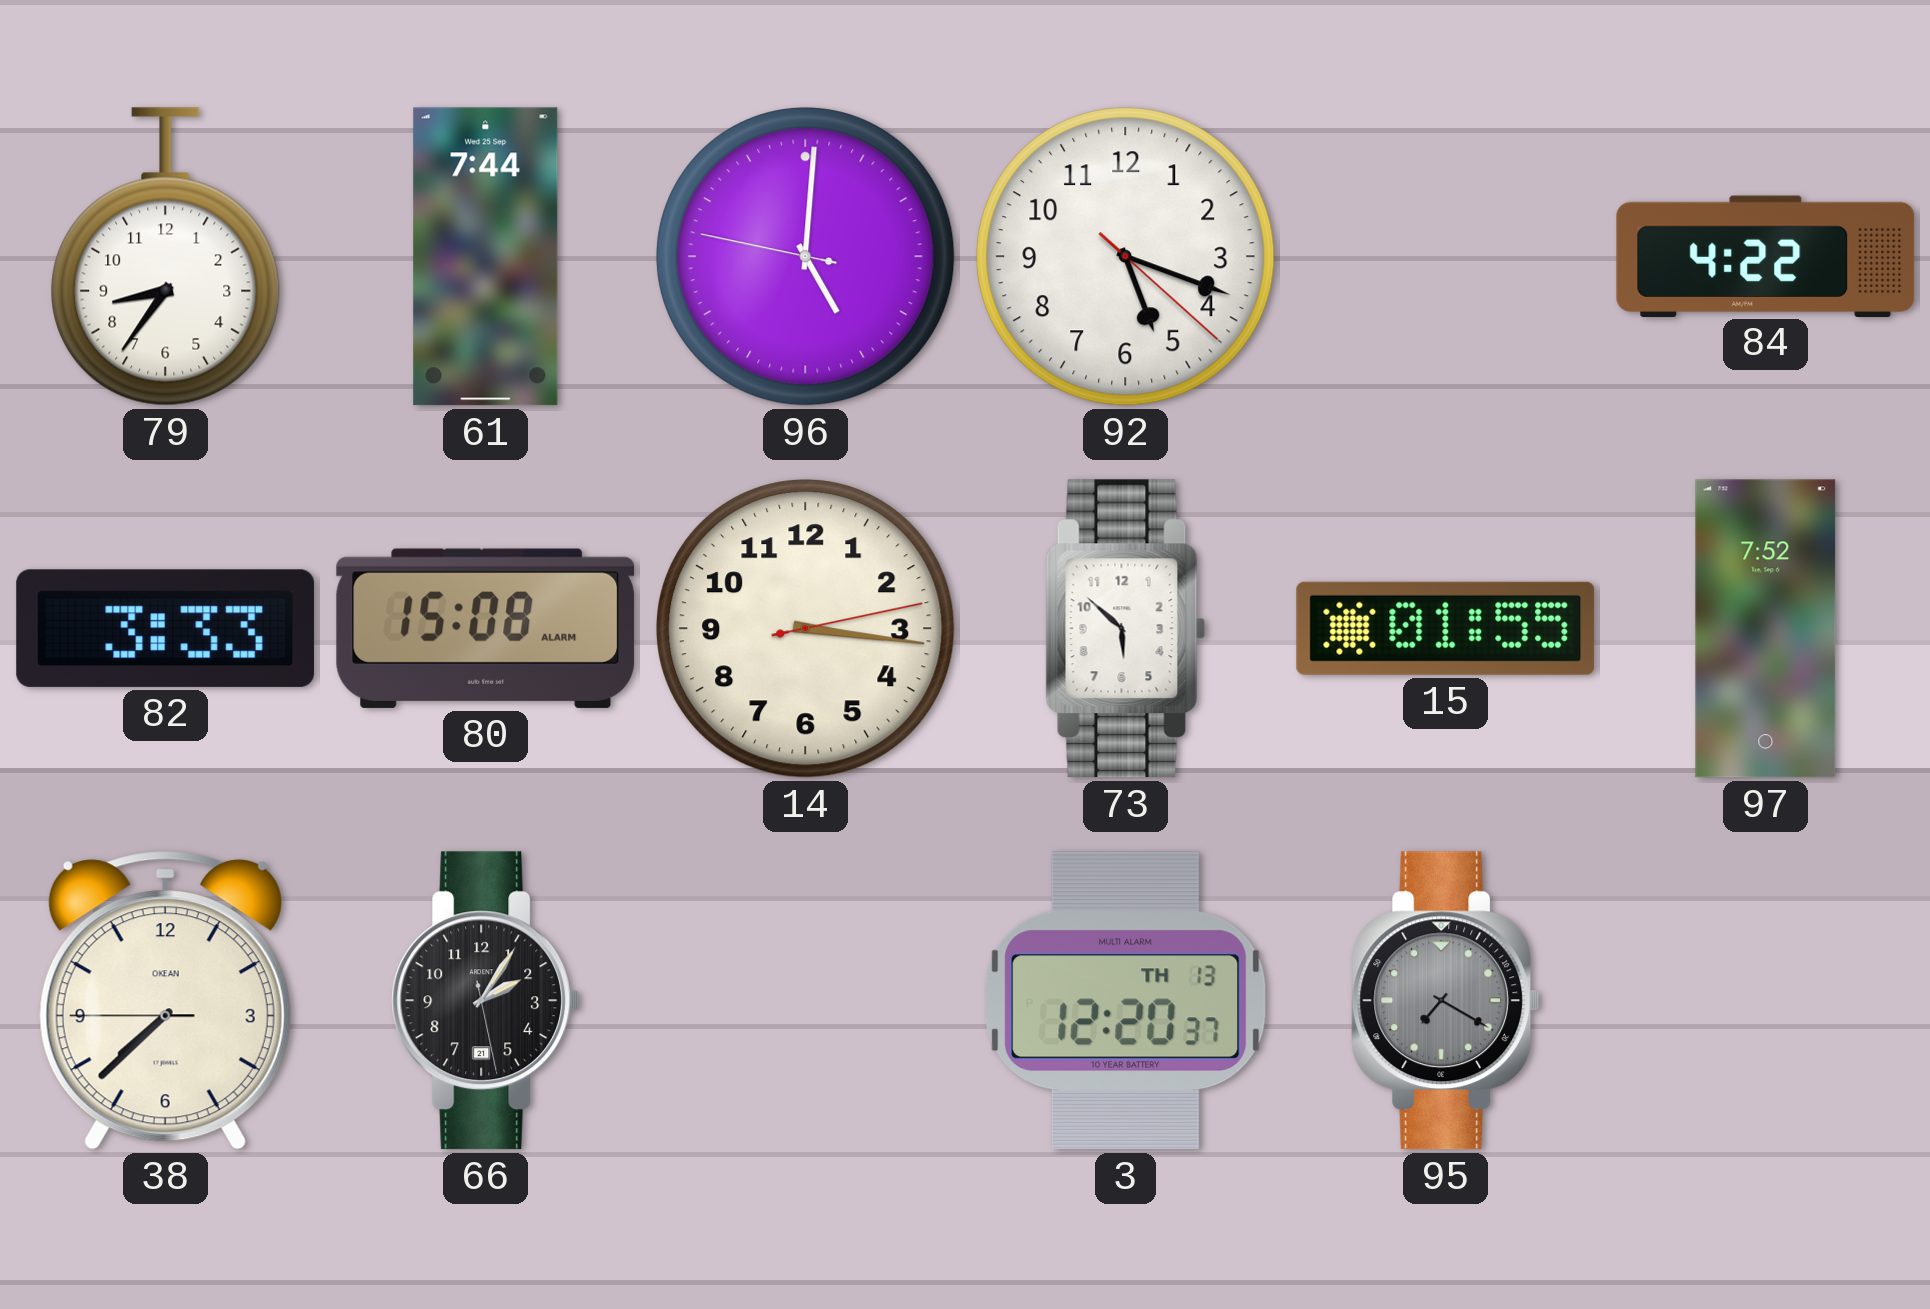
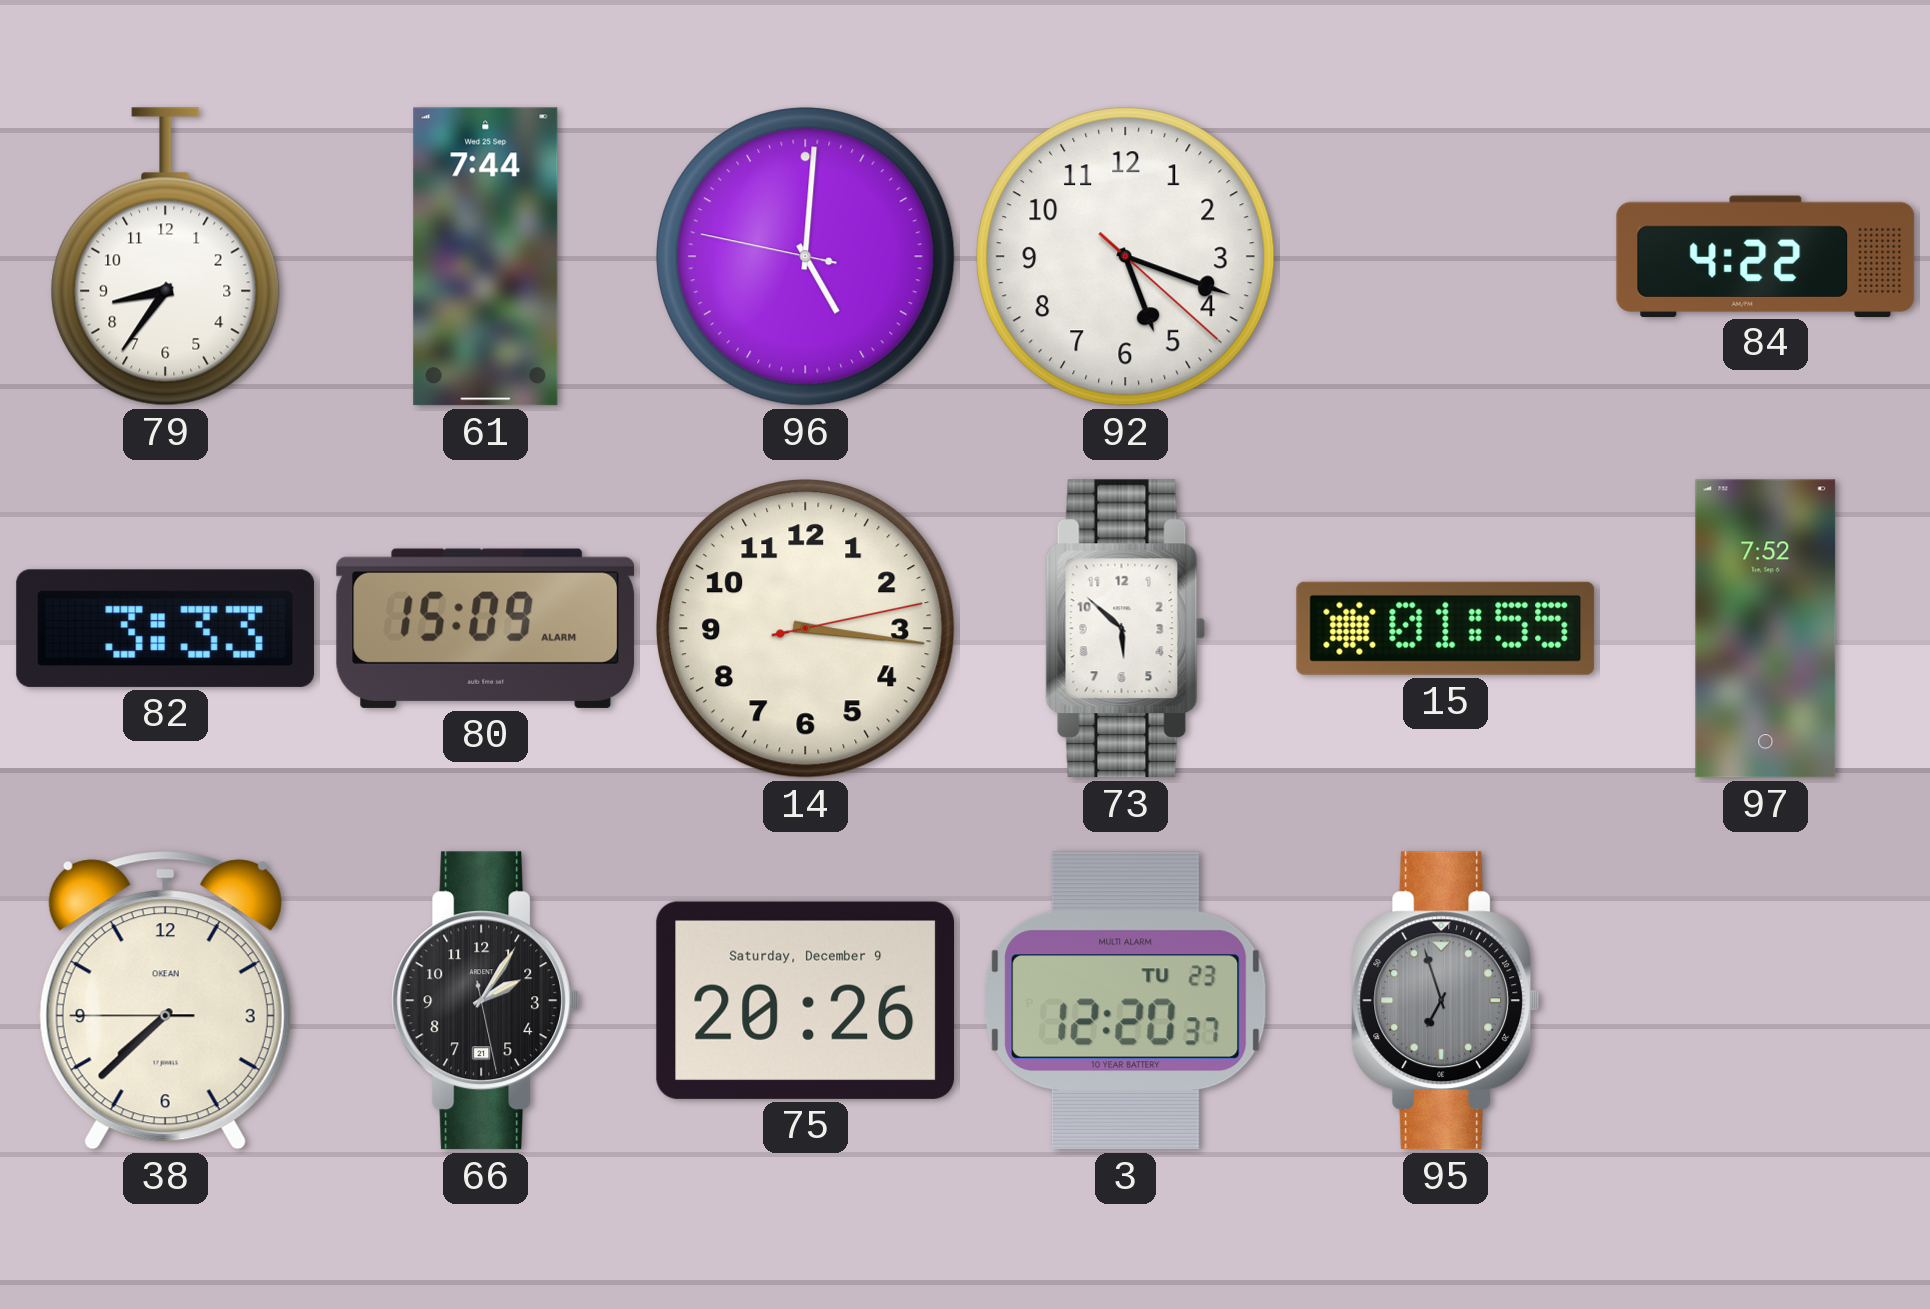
80: 15:08 -> 15:09 (486, 628)
75: none -> 20:26 (806, 1000)
3 date: TH 13 -> TU 23 (1126, 1001)
95: 7:20 -> 6:57 (1446, 1001)
